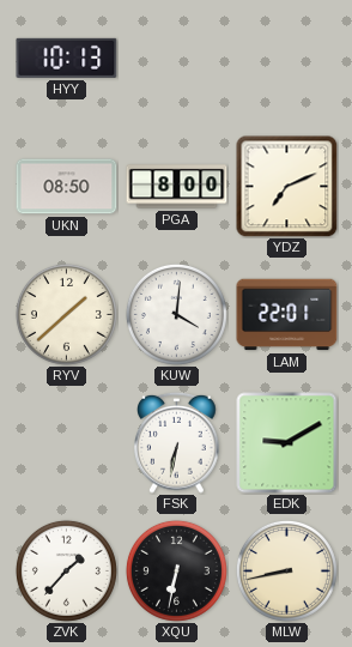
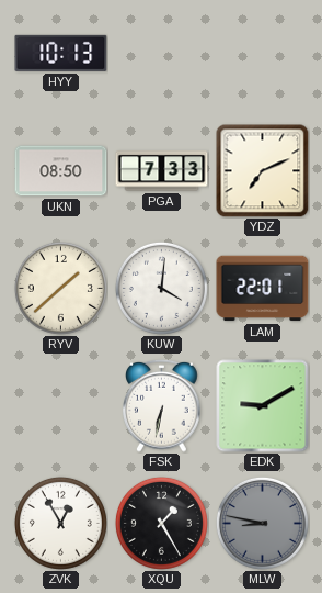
PGA: 8:00 -> 7:33 (162, 171)
ZVK: 1:37 -> 12:55 (60, 523)
XQU: 6:32 -> 1:25 (161, 523)
MLW: 8:43 -> 8:47 (262, 523)
MLW dial: cream -> grey (262, 523)
